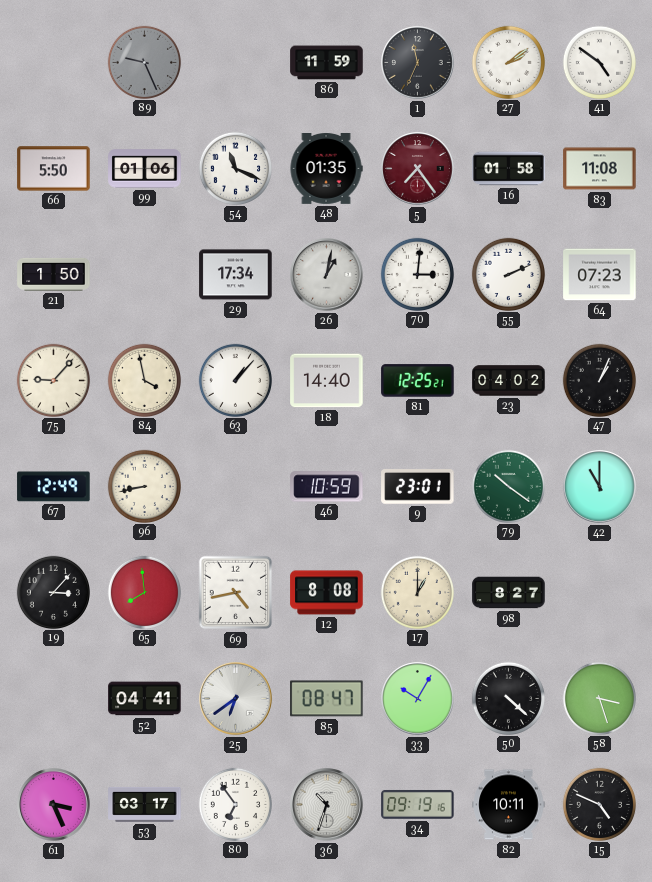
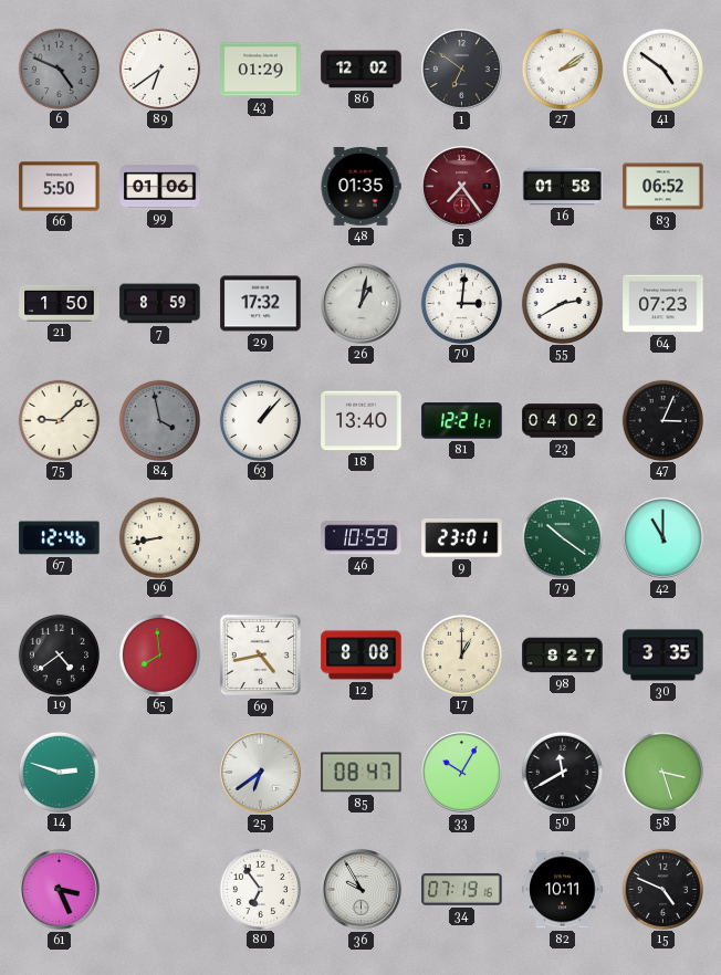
6: none -> 4:49 (59, 69)
89: 9:26 -> 6:39 (159, 69)
89 dial: grey -> white (159, 69)
43: none -> 01:29 (261, 70)
86: 11:59 -> 12:02 (362, 70)
1: 11:34 -> 6:51 (462, 70)
54: 11:19 -> none (235, 168)
83: 11:08 -> 06:52 (663, 187)
7: none -> 8:59 (160, 304)
29: 17:34 -> 17:32 (261, 304)
55: 2:11 -> 2:40 (562, 303)
75: 9:07 -> 9:08 (59, 420)
84 dial: cream -> grey (159, 420)
18: 14:40 -> 13:40 (362, 421)
81: 12:25 -> 12:21 (462, 421)
47: 1:04 -> 3:04 (662, 420)
67: 12:49 -> 12:46 (60, 538)
19: 3:07 -> 4:39 (59, 654)
30: none -> 3:35 (663, 656)
14: none -> 2:48 (59, 772)
52: 04:41 -> none (145, 699)
50: 4:22 -> 11:40 (562, 772)
53: 03:17 -> none (145, 804)
36: 10:33 -> 9:55 (362, 890)
34: 09:19 -> 07:19 (462, 889)
